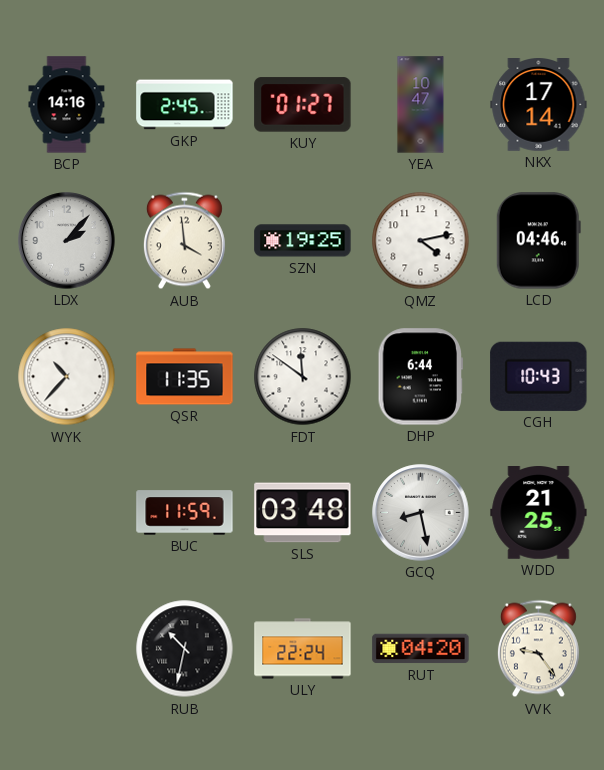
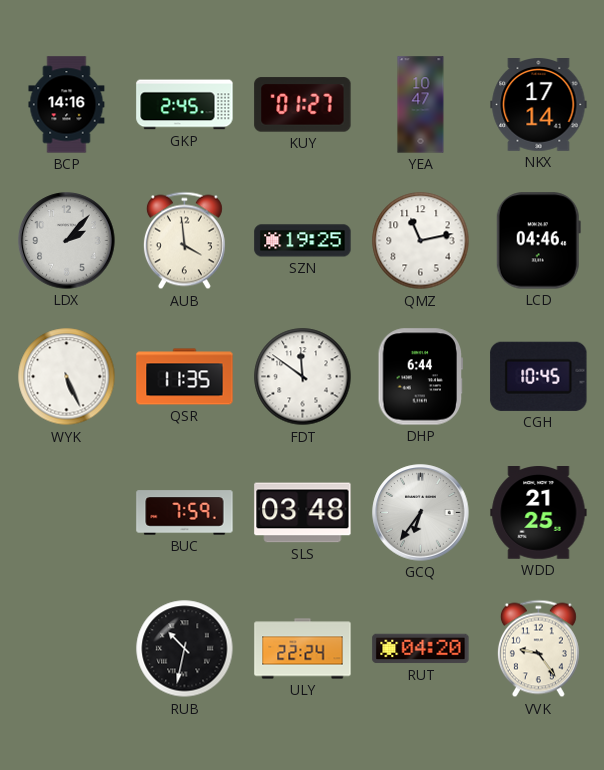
QMZ: 4:13 -> 11:13 (421, 241)
WYK: 10:37 -> 5:26 (67, 377)
CGH: 10:43 -> 10:45 (539, 376)
BUC: 11:59 -> 7:59 (185, 513)
GCQ: 8:28 -> 6:36 (421, 513)
